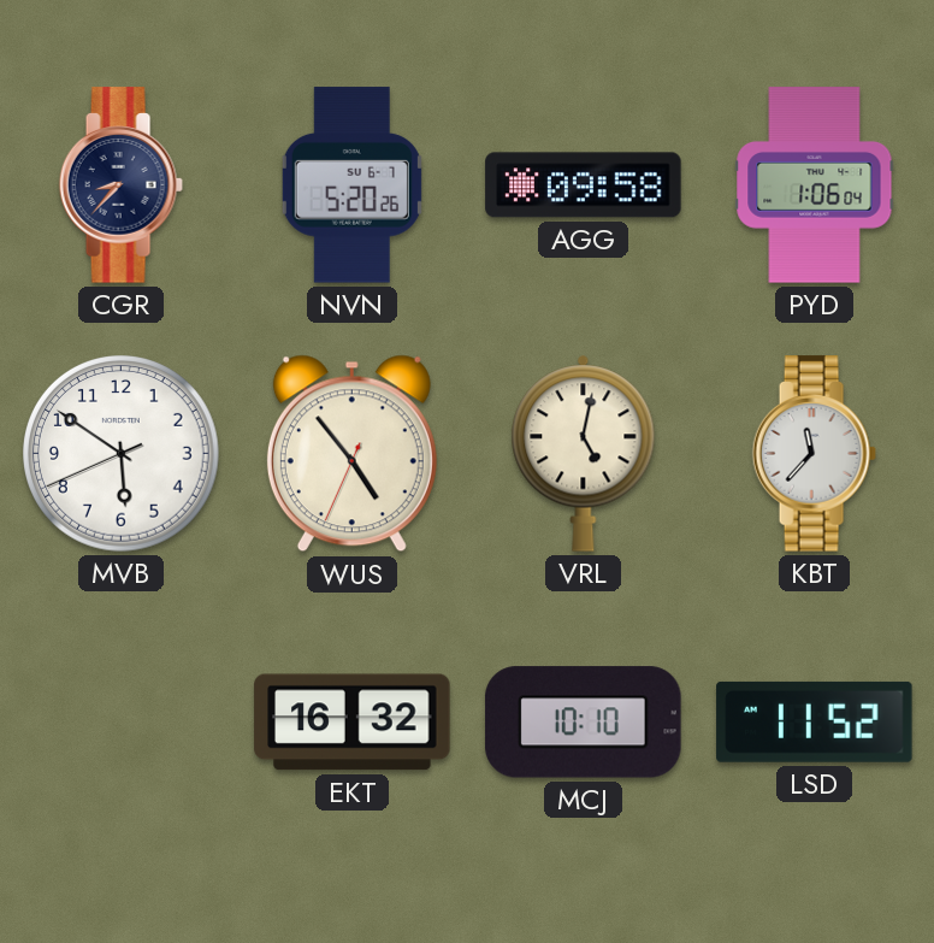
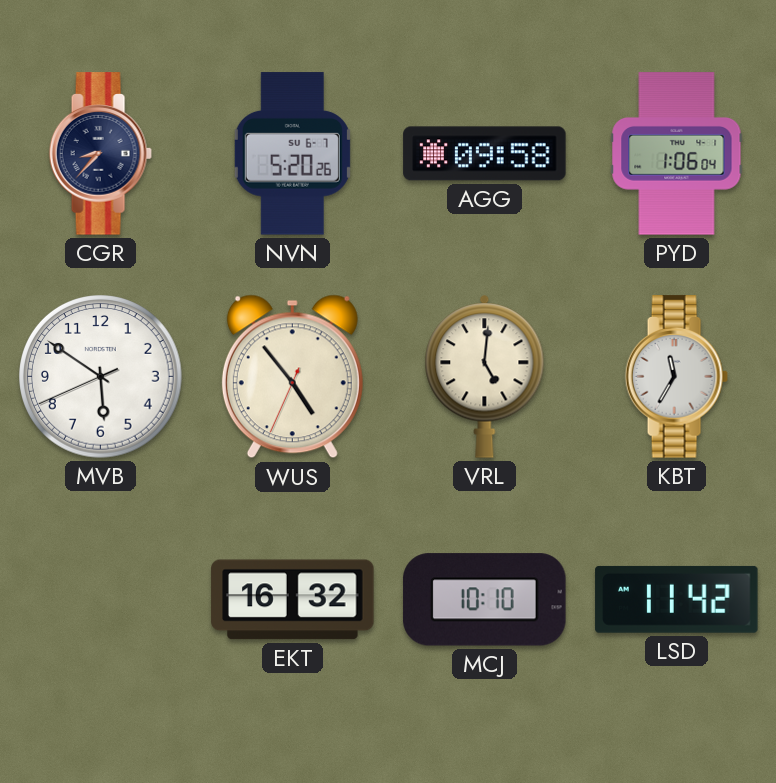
VRL: 5:02 -> 5:01 (485, 376)
KBT: 11:37 -> 11:35 (676, 377)
LSD: 11:52 -> 11:42 (677, 599)
